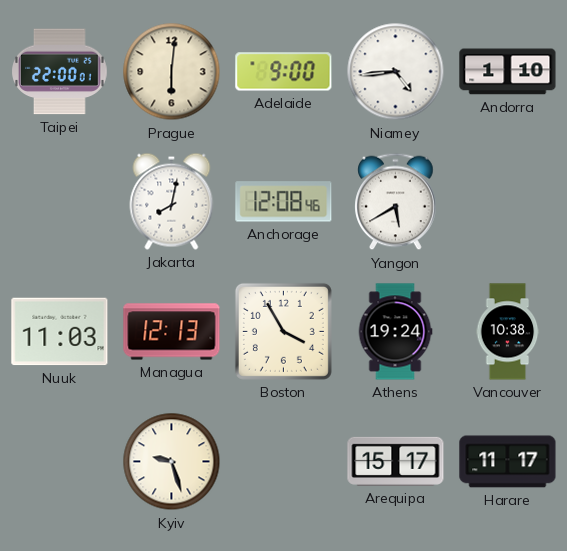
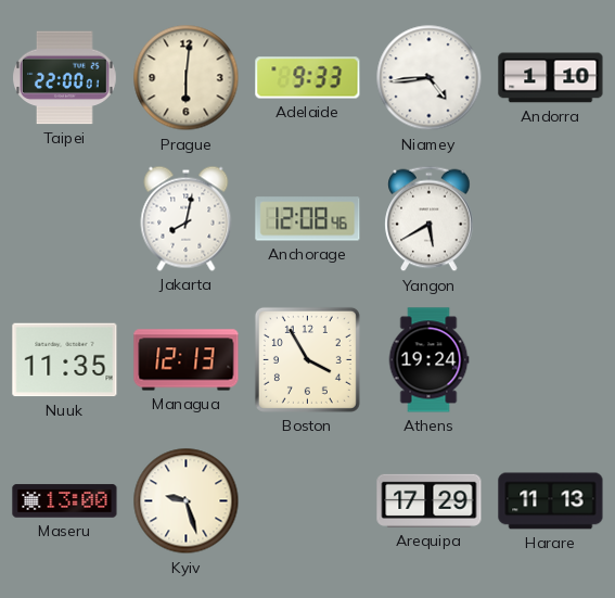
Adelaide: 9:00 -> 9:33 (308, 78)
Nuuk: 11:03 -> 11:35 (65, 360)
Vancouver: 10:38 -> none (508, 332)
Maseru: none -> 13:00 (65, 501)
Arequipa: 15:17 -> 17:29 (430, 500)
Harare: 11:17 -> 11:13 (551, 501)
